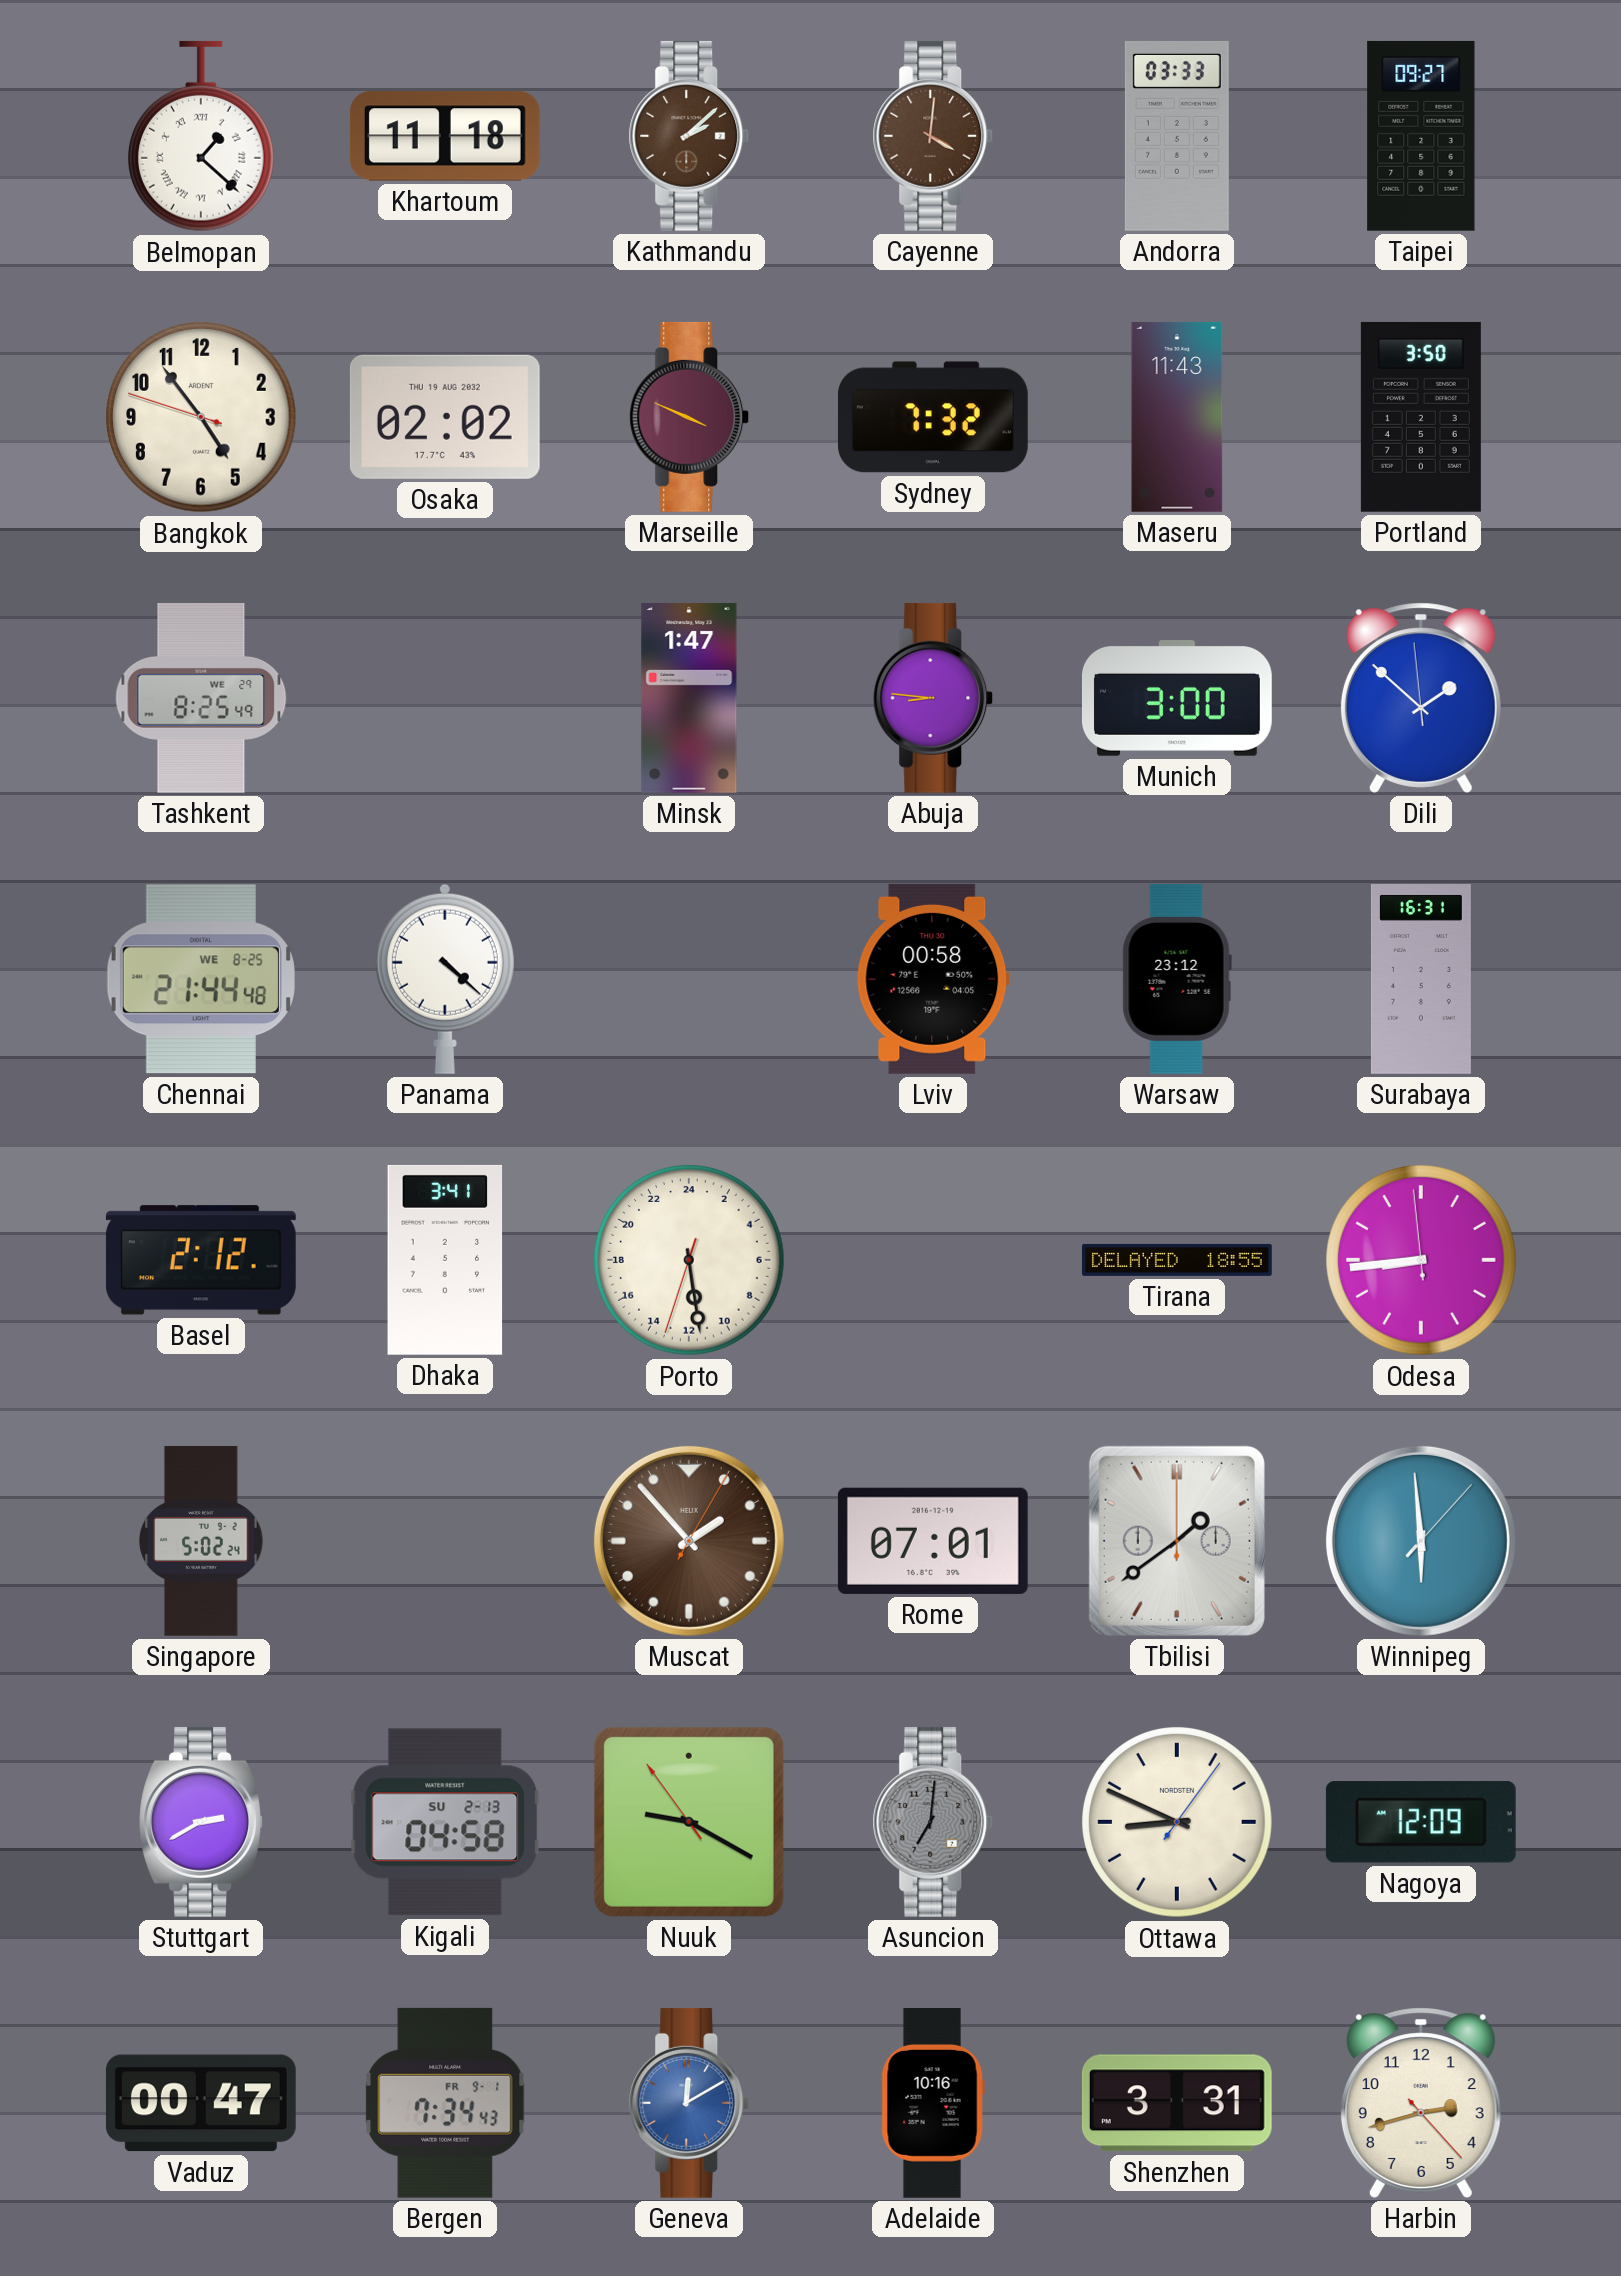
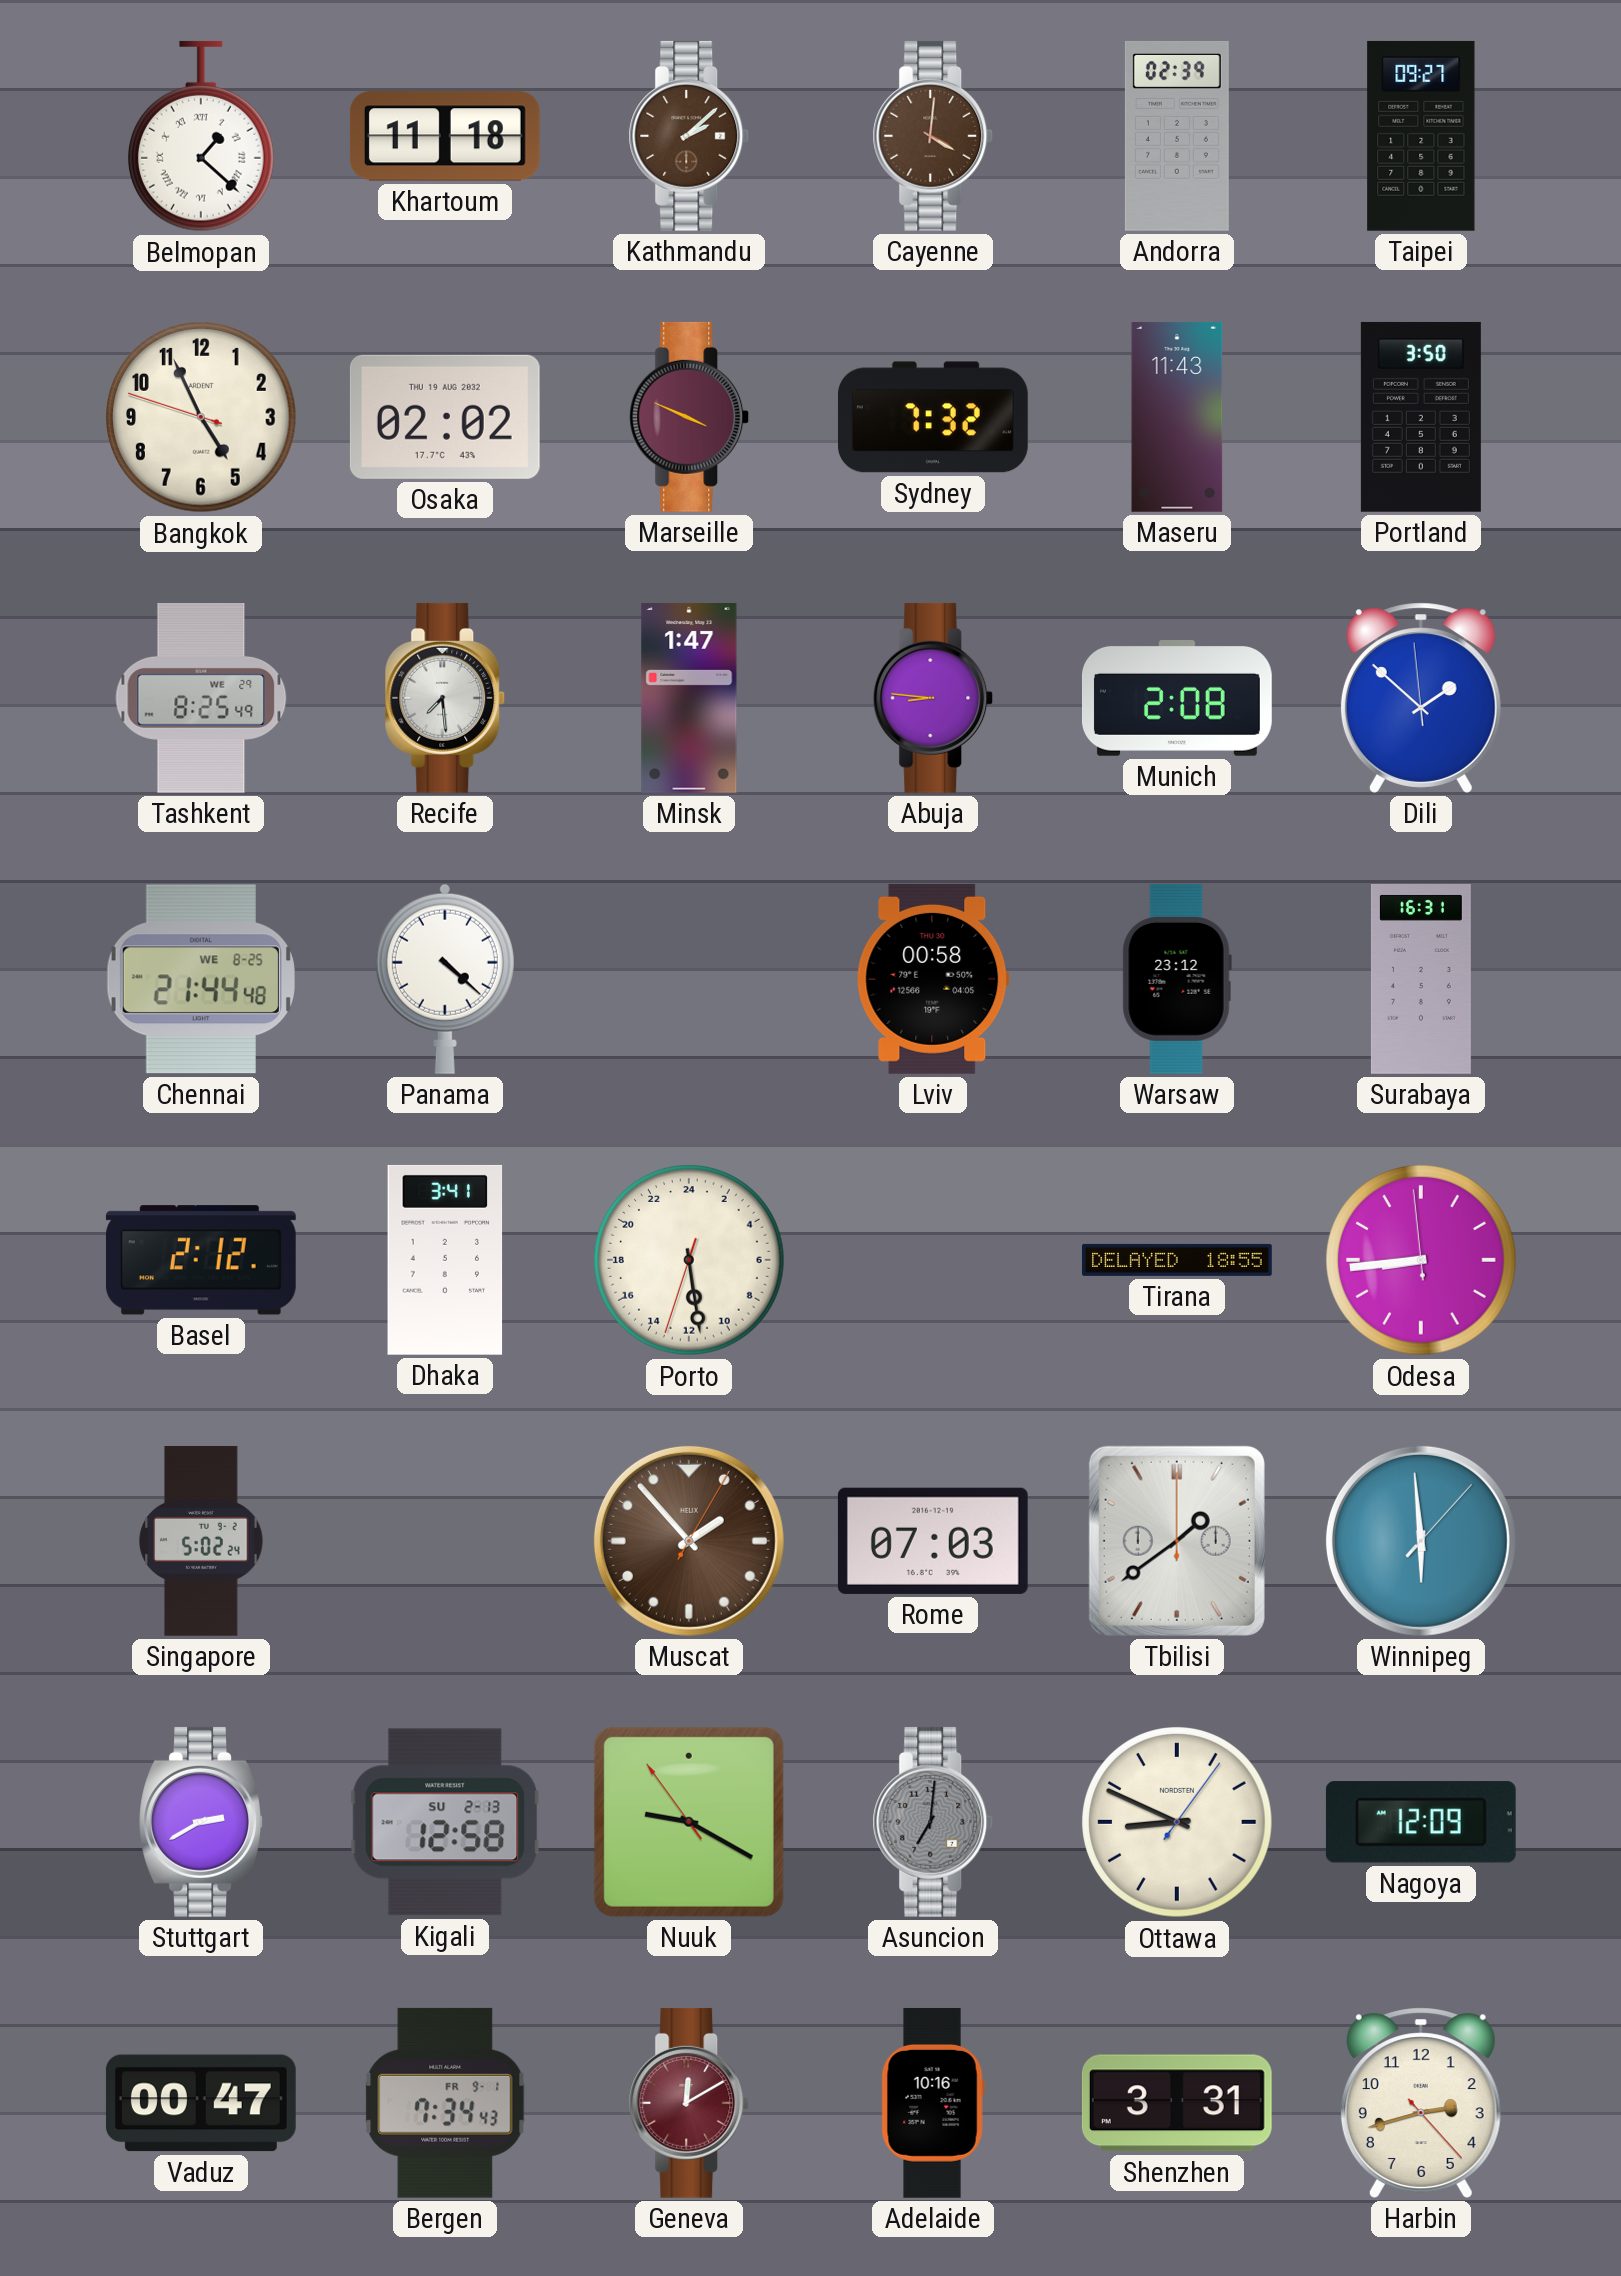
Andorra: 03:33 -> 02:39 (1177, 136)
Bangkok: 4:53 -> 4:55 (202, 418)
Recife: none -> 7:29 (445, 698)
Munich: 3:00 -> 2:08 (1177, 699)
Rome: 07:01 -> 07:03 (933, 1541)
Kigali: 04:58 -> 12:58 (445, 1822)
Geneva dial: blue -> burgundy (689, 2103)
